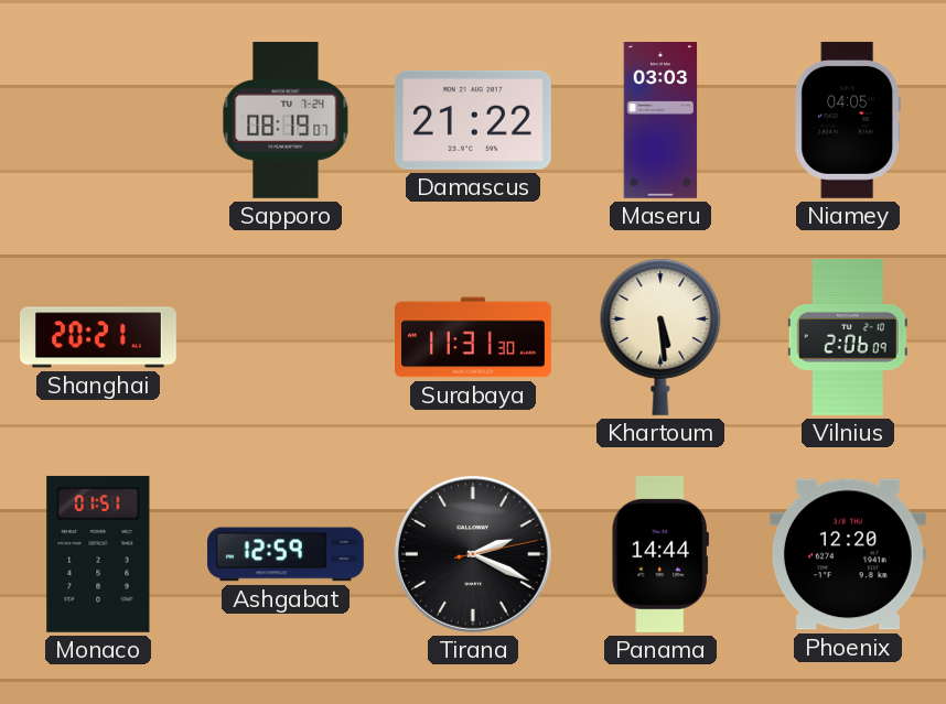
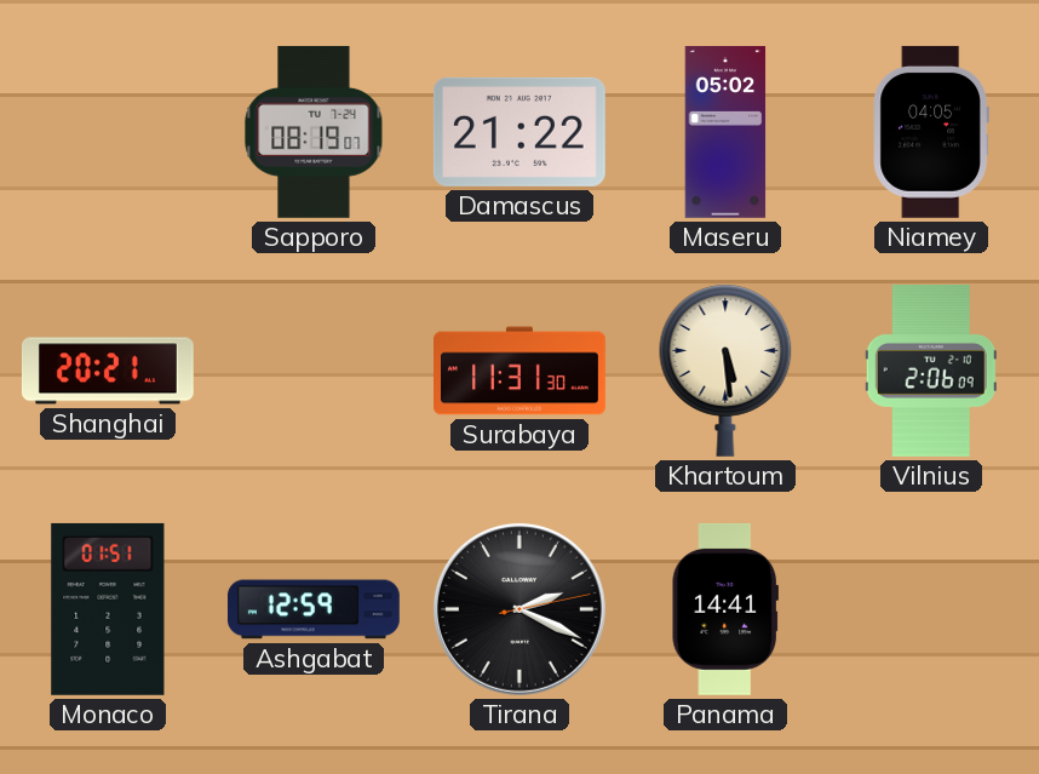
Maseru: 03:03 -> 05:02 (725, 133)
Panama: 14:44 -> 14:41 (725, 609)
Phoenix: 12:20 -> none (848, 554)
